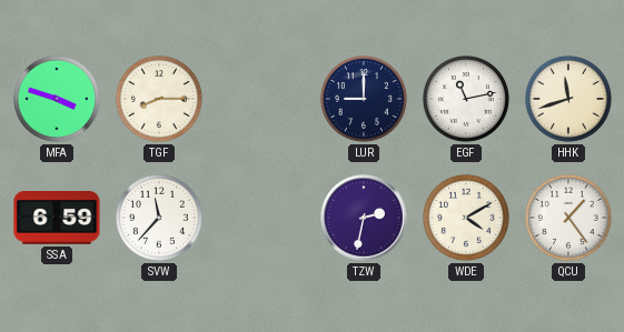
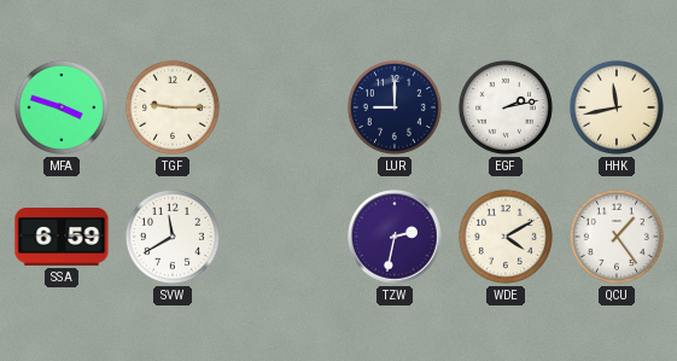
TGF: 8:15 -> 9:15 (173, 107)
EGF: 11:13 -> 2:13 (506, 107)
HHK: 11:42 -> 11:43 (617, 107)
SVW: 11:37 -> 11:40 (173, 237)
